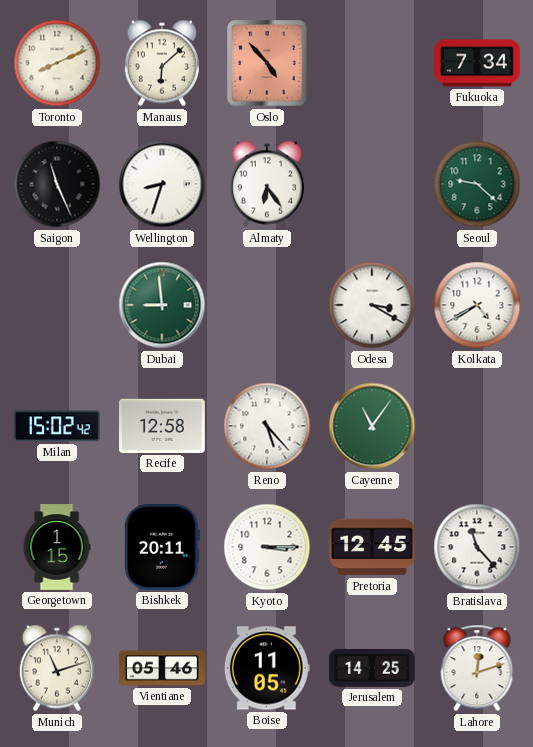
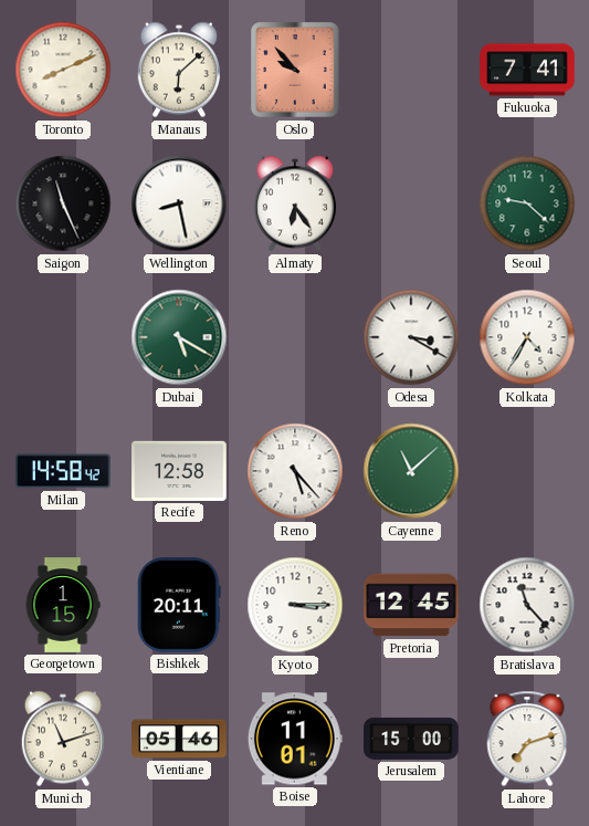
Oslo: 4:53 -> 9:53 (295, 70)
Fukuoka: 7:34 -> 7:41 (527, 70)
Wellington: 8:33 -> 8:28 (179, 203)
Dubai: 8:59 -> 5:20 (179, 337)
Kolkata: 4:40 -> 4:35 (527, 337)
Milan: 15:02 -> 14:58 (64, 471)
Cayenne: 11:06 -> 11:08 (411, 471)
Boise: 11:05 -> 11:01 (295, 739)
Jerusalem: 14:25 -> 15:00 (411, 739)
Lahore: 12:12 -> 7:12 (527, 739)
